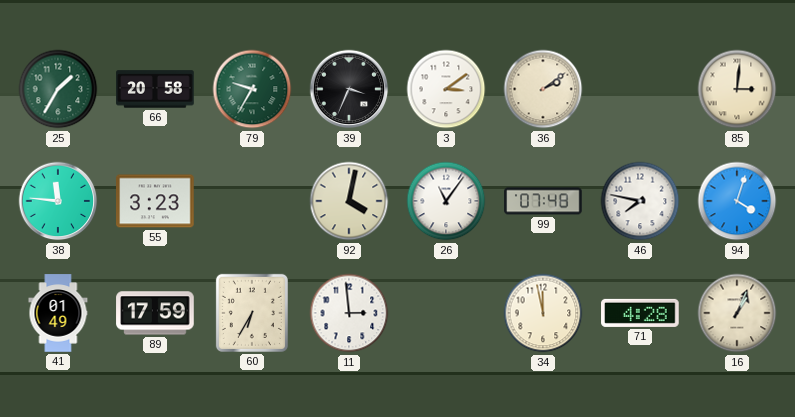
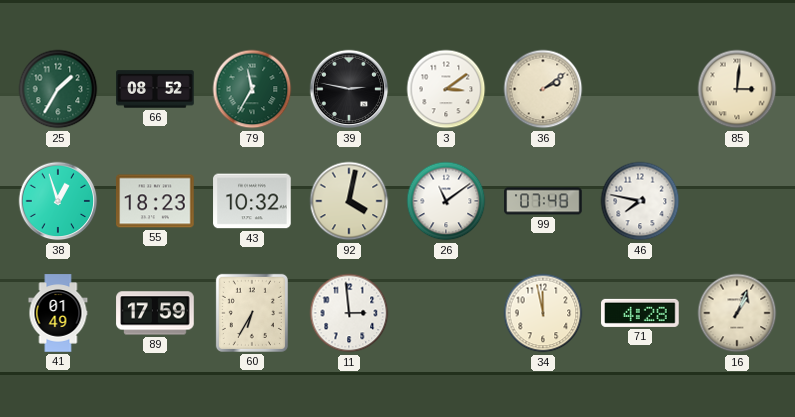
66: 20:58 -> 08:52 (155, 89)
79: 9:35 -> 11:35 (252, 89)
39: 3:34 -> 2:47 (349, 89)
38: 11:46 -> 12:57 (58, 201)
55: 3:23 -> 18:23 (155, 201)
43: none -> 10:32 (252, 201)
26: 11:06 -> 11:09 (446, 201)
94: 4:03 -> none (737, 201)
